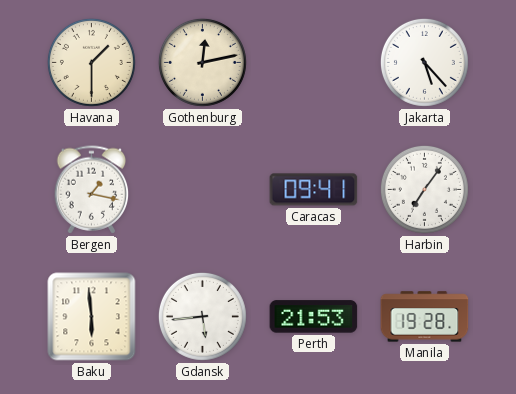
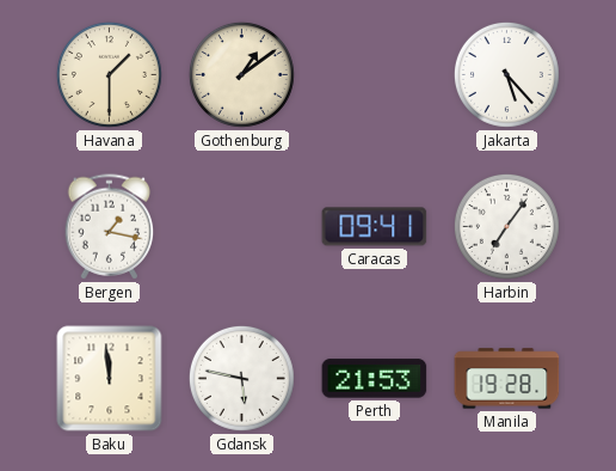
Gothenburg: 12:13 -> 1:09 (241, 74)
Baku: 5:59 -> 11:59 (110, 379)
Gdansk: 5:44 -> 5:47 (241, 378)
